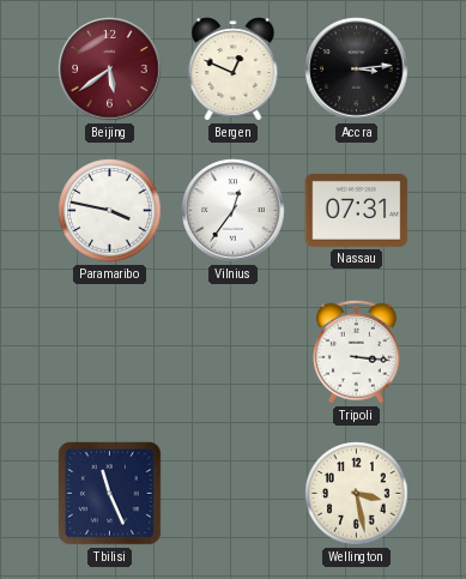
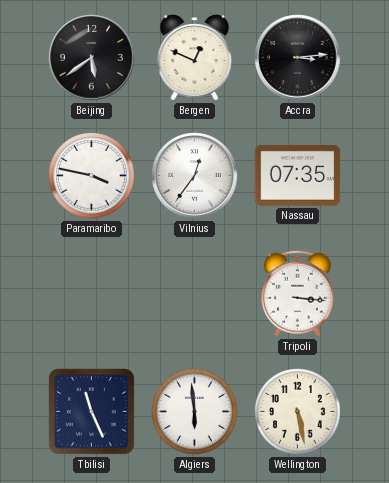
Beijing dial: burgundy -> black (92, 58)
Nassau: 07:31 -> 07:35 (298, 175)
Algiers: none -> 5:59 (195, 412)
Wellington: 3:28 -> 5:28 (298, 412)
